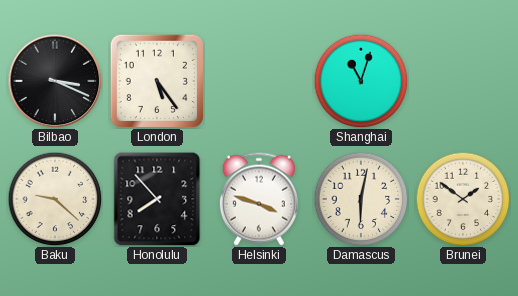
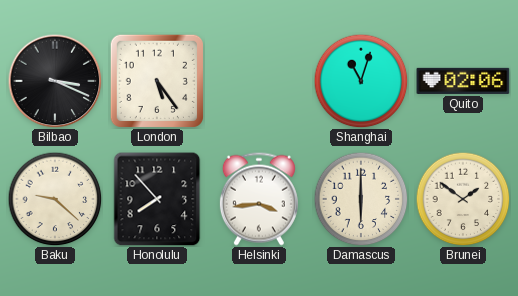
Quito: none -> 02:06 (463, 81)
Helsinki: 3:48 -> 3:44 (259, 199)
Damascus: 6:02 -> 6:00 (361, 199)
